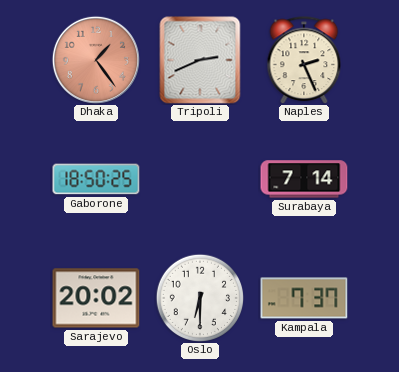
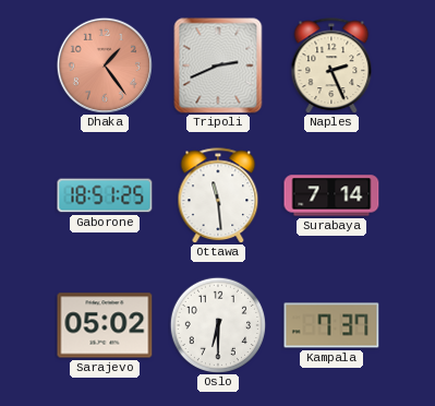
Gaborone: 18:50 -> 18:51 (105, 195)
Ottawa: none -> 11:29 (218, 195)
Sarajevo: 20:02 -> 05:02 (105, 325)
